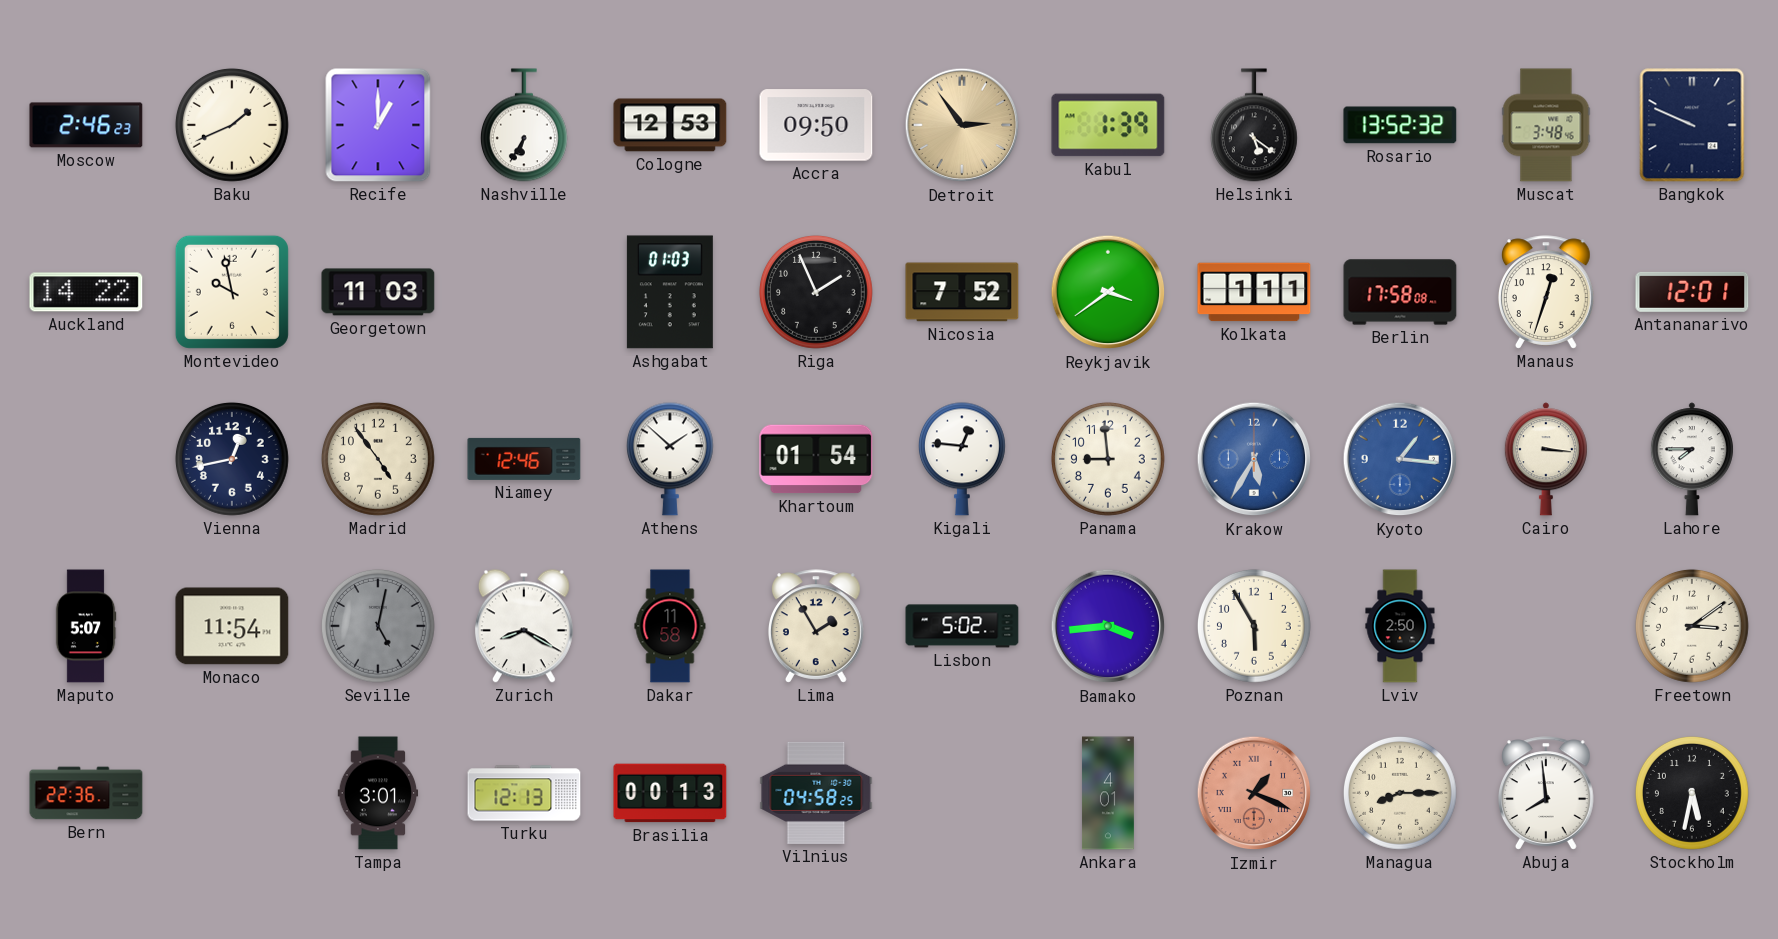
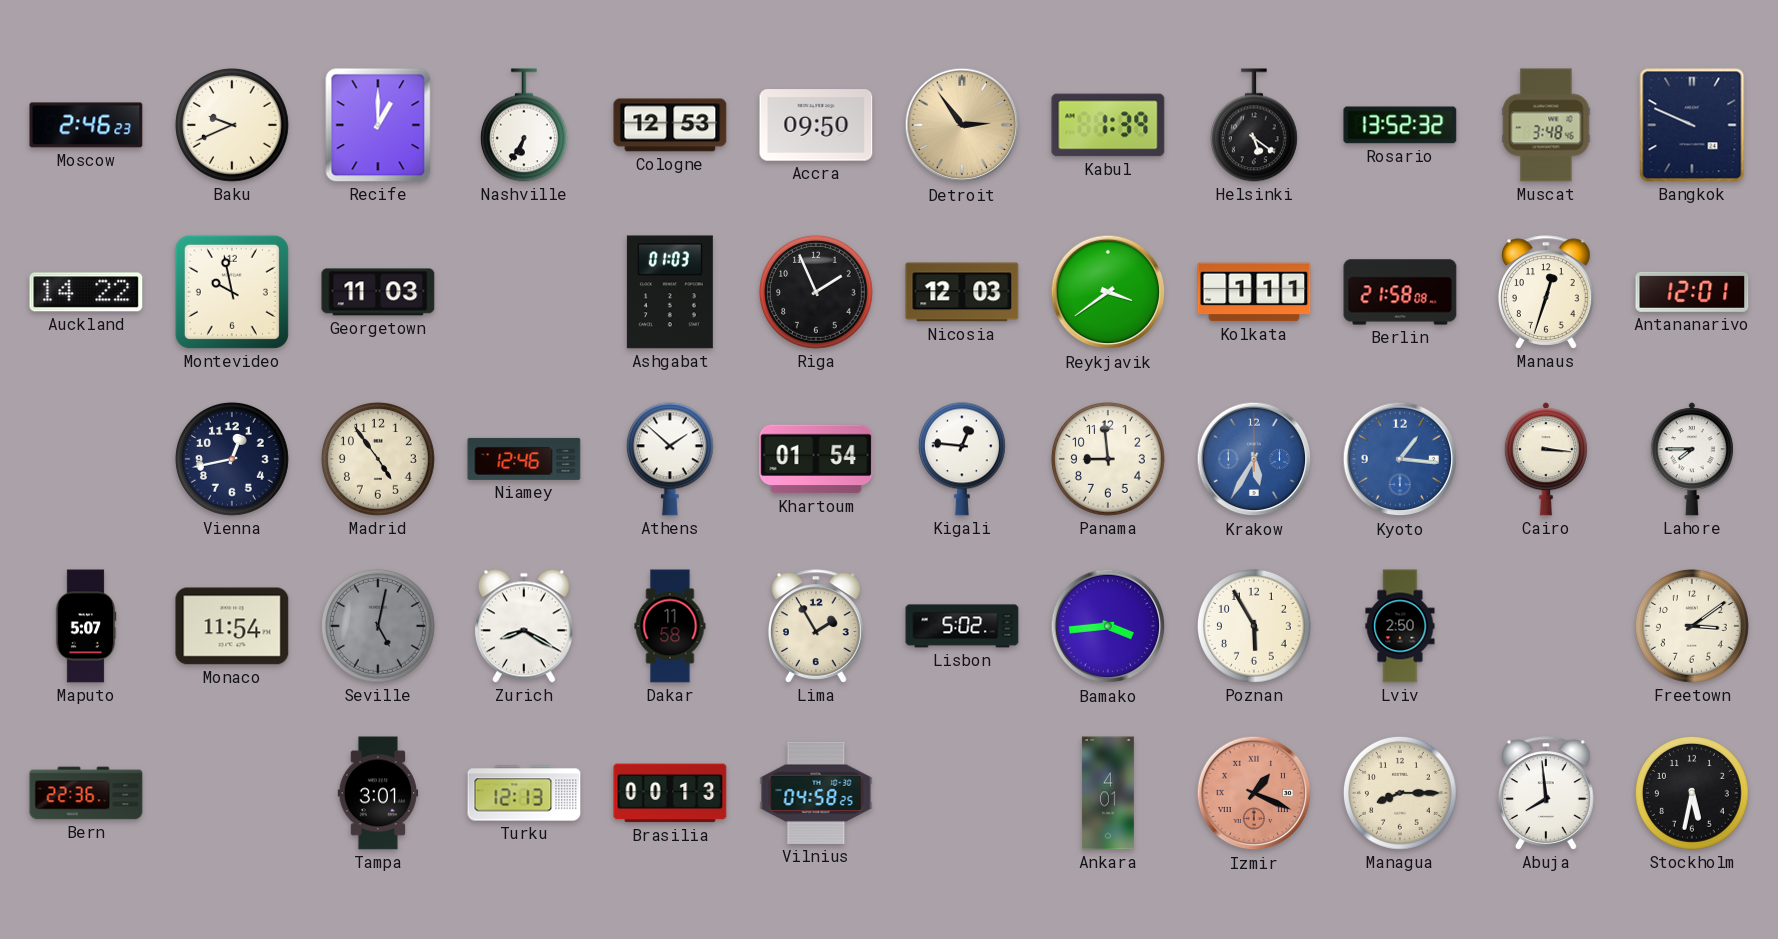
Baku: 1:41 -> 9:41 (232, 125)
Nicosia: 7:52 -> 12:03 (962, 292)
Berlin: 17:58 -> 21:58 (1400, 292)
